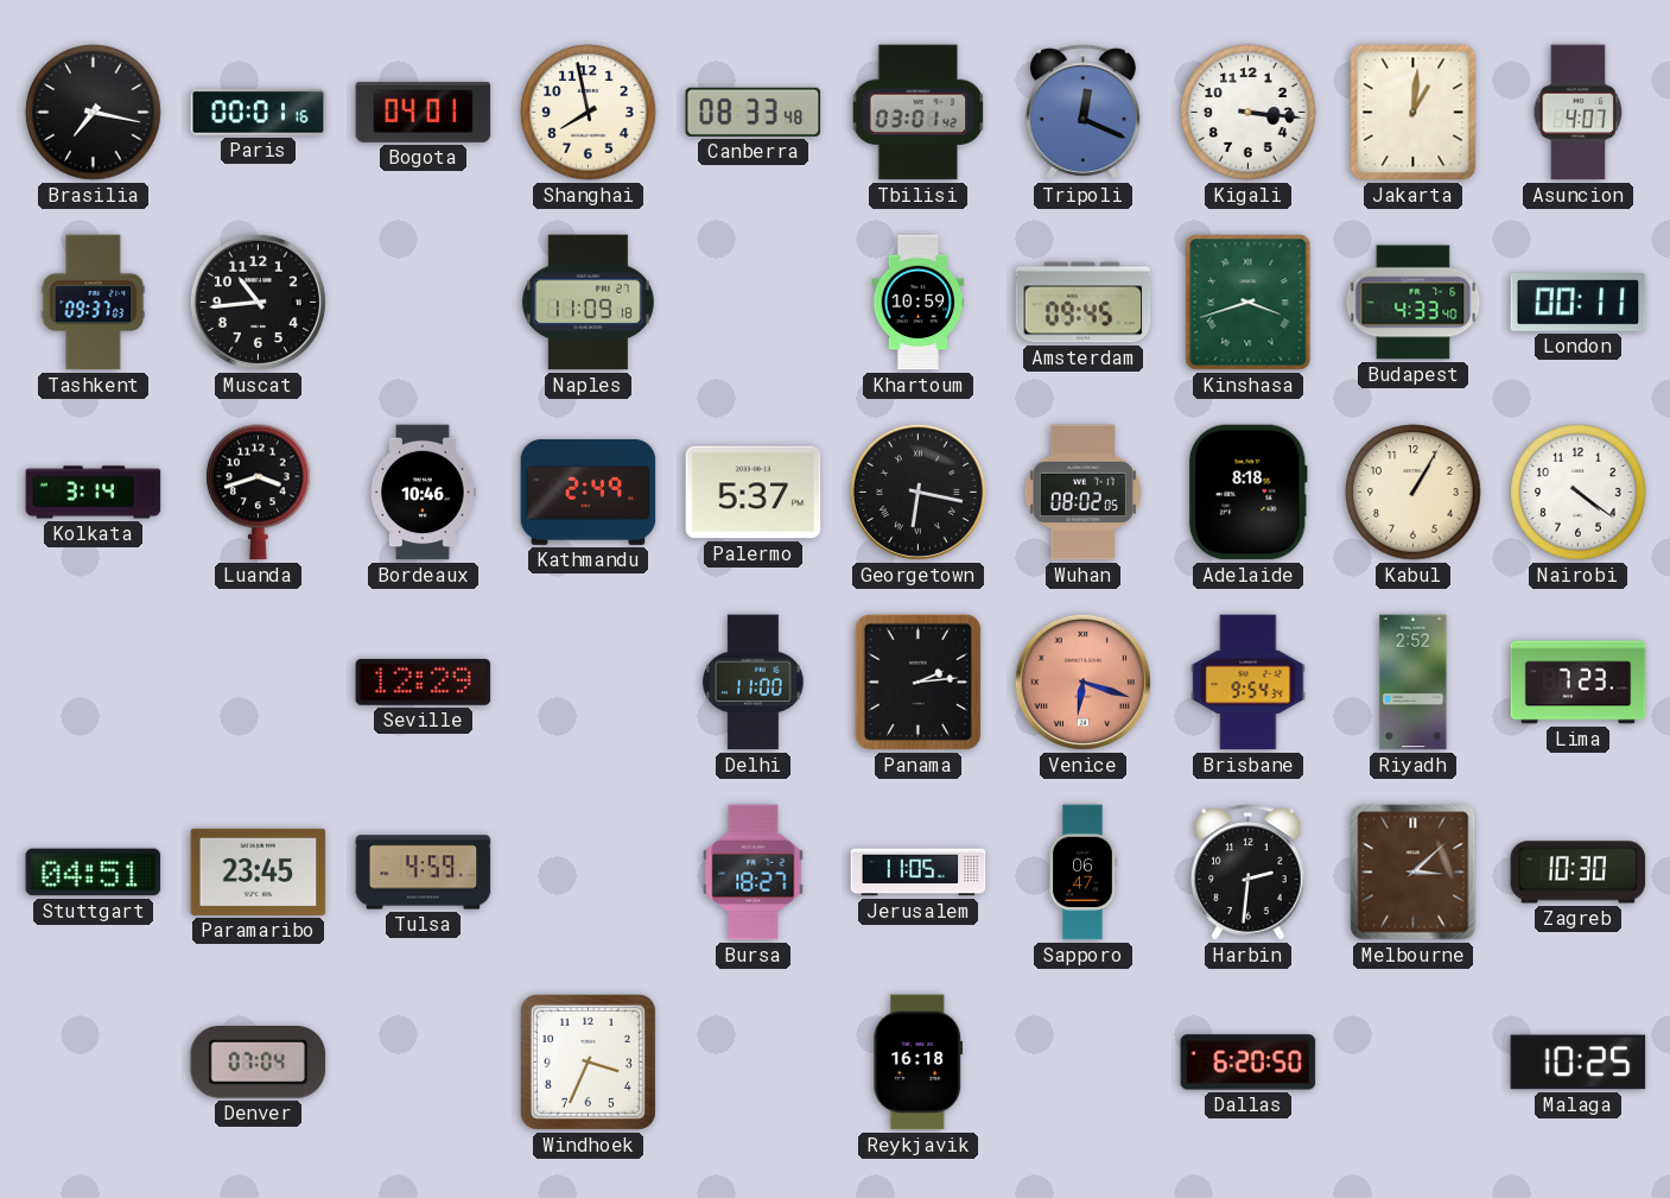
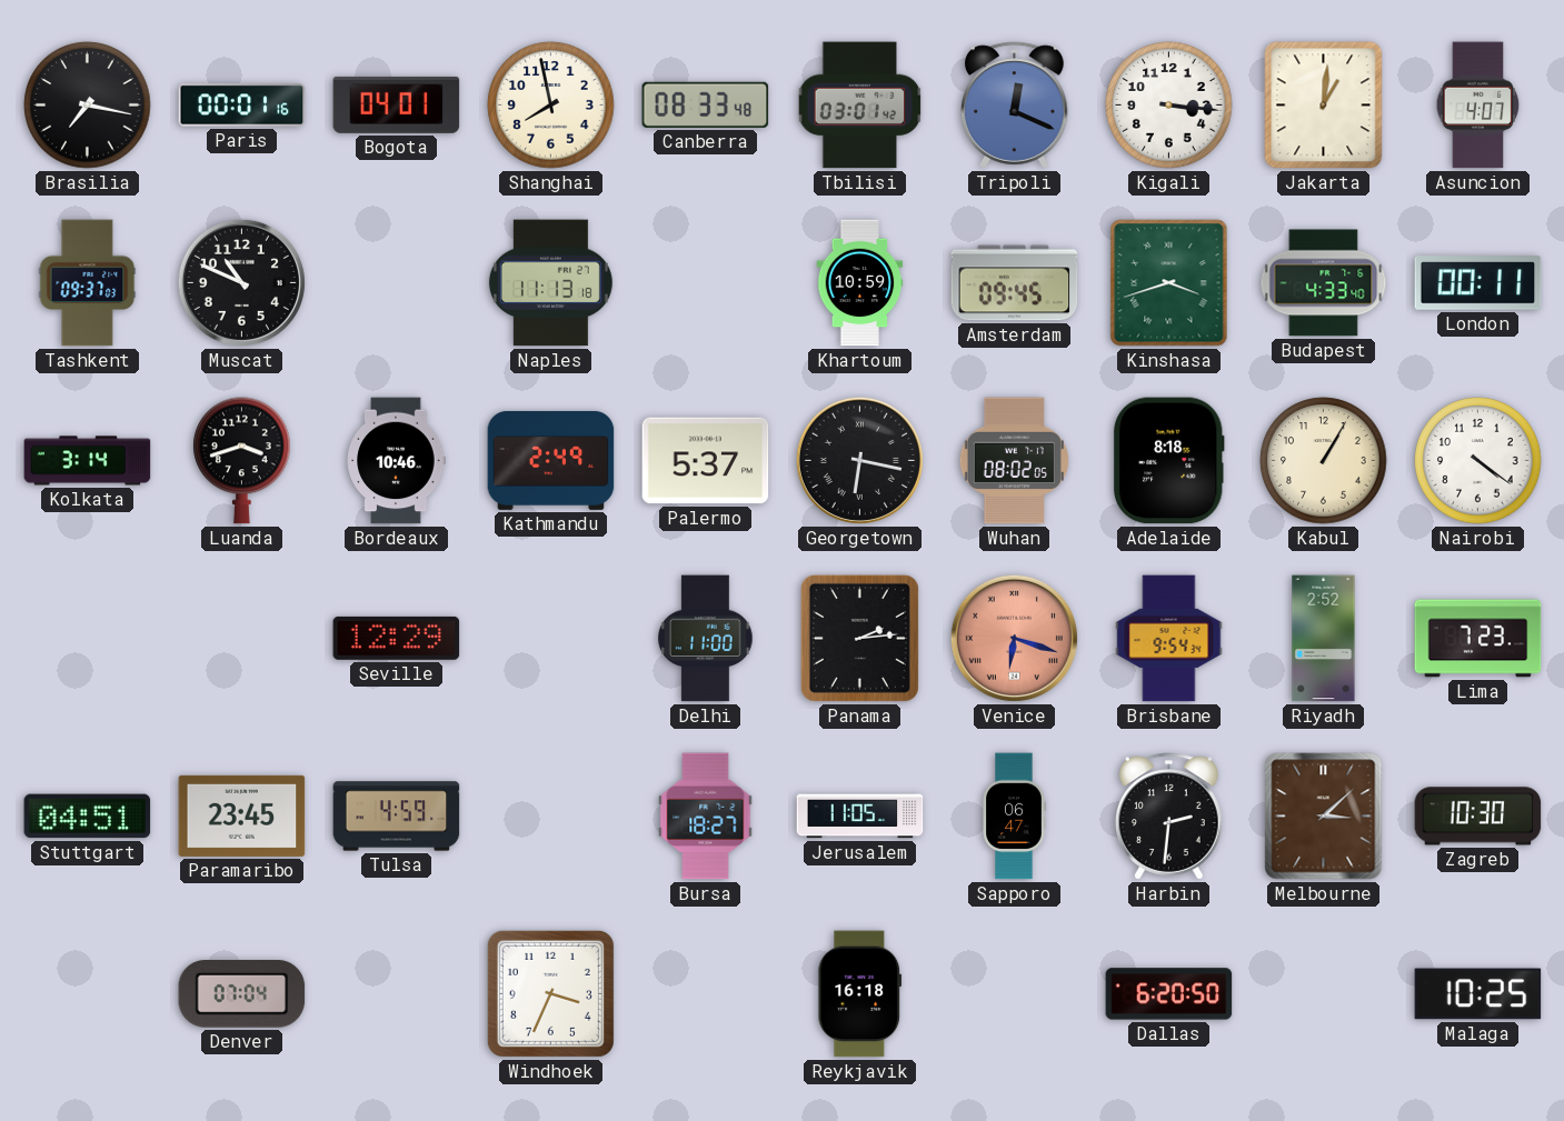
Muscat: 10:44 -> 10:49 (241, 282)
Naples: 11:09 -> 11:13 (550, 283)
